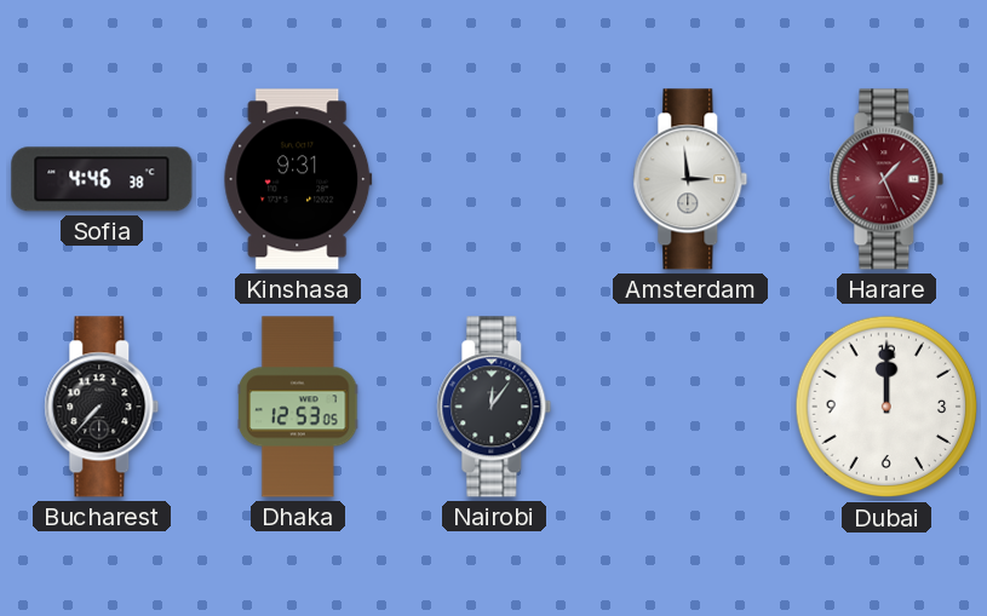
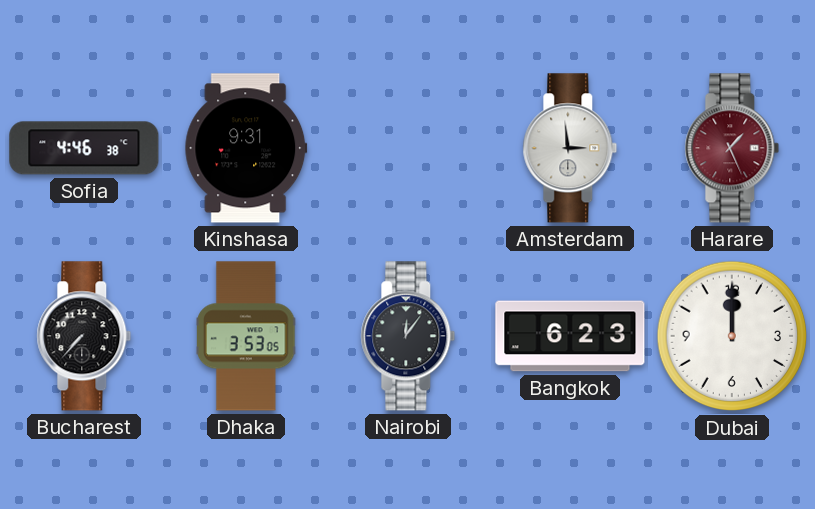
Dhaka: 12:53 -> 3:53 (246, 336)
Bangkok: none -> 6:23 (570, 336)
